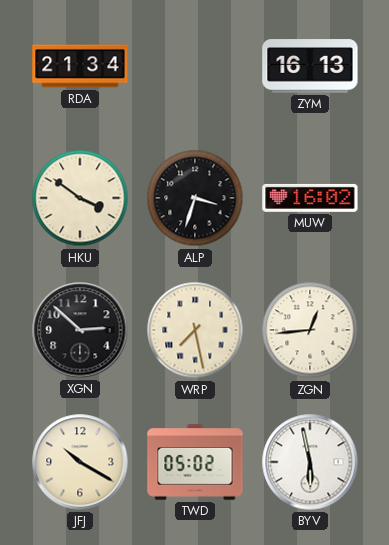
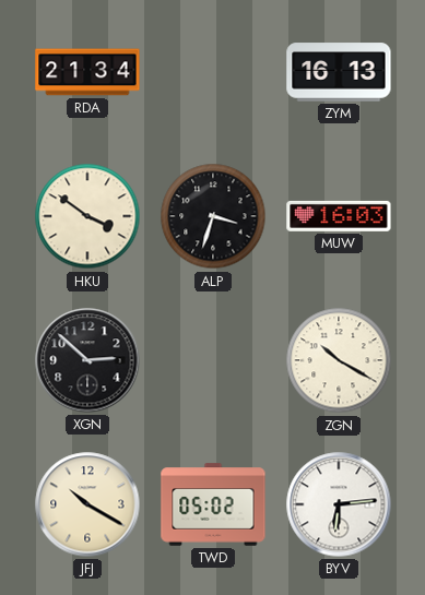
MUW: 16:02 -> 16:03 (339, 216)
WRP: 7:28 -> none (195, 330)
ZGN: 12:44 -> 10:20 (339, 360)
BYV: 5:58 -> 6:14 (339, 504)
